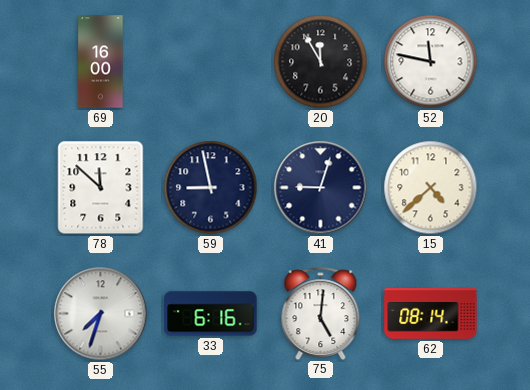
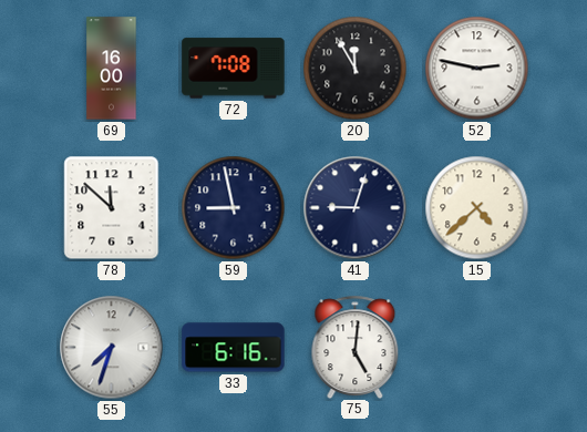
72: none -> 7:08 (234, 69)
52: 11:47 -> 2:47 (477, 69)
62: 08:14 -> none (431, 314)
